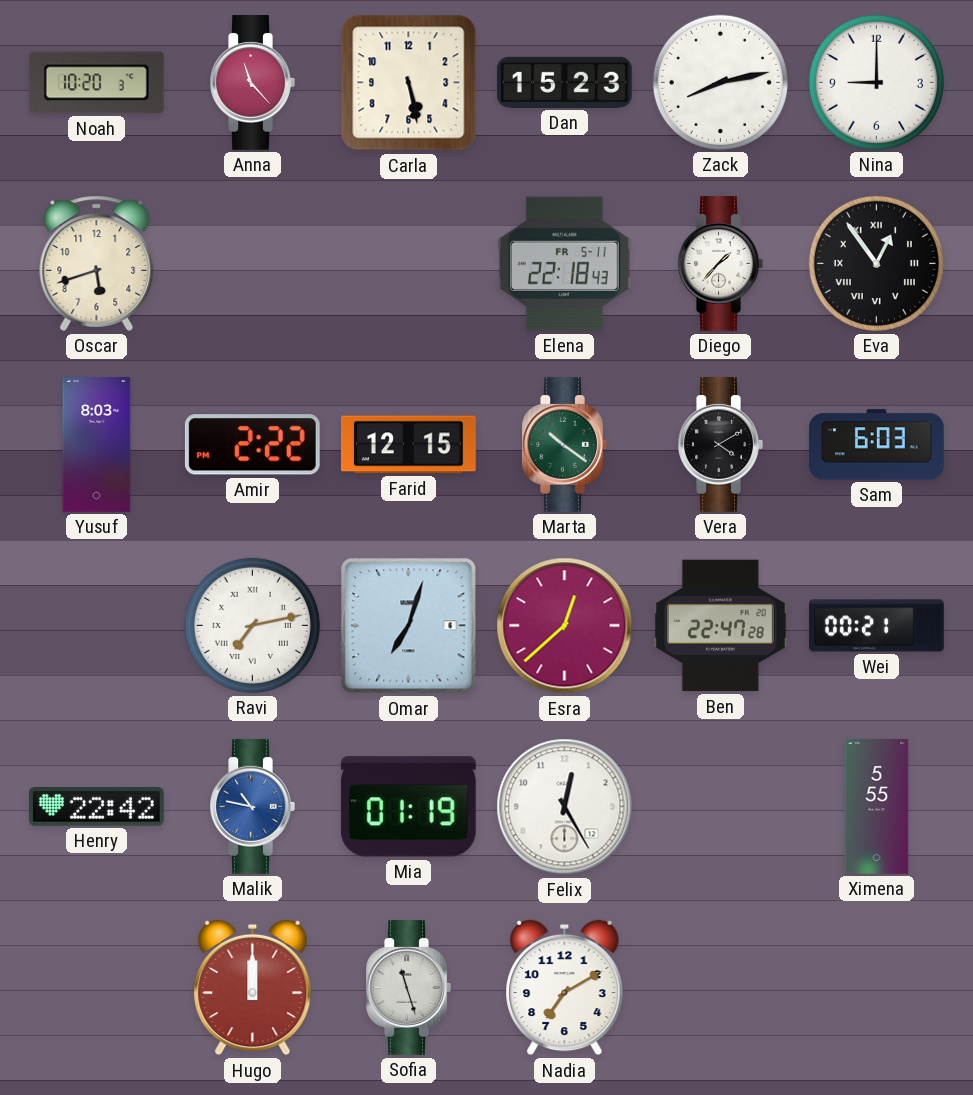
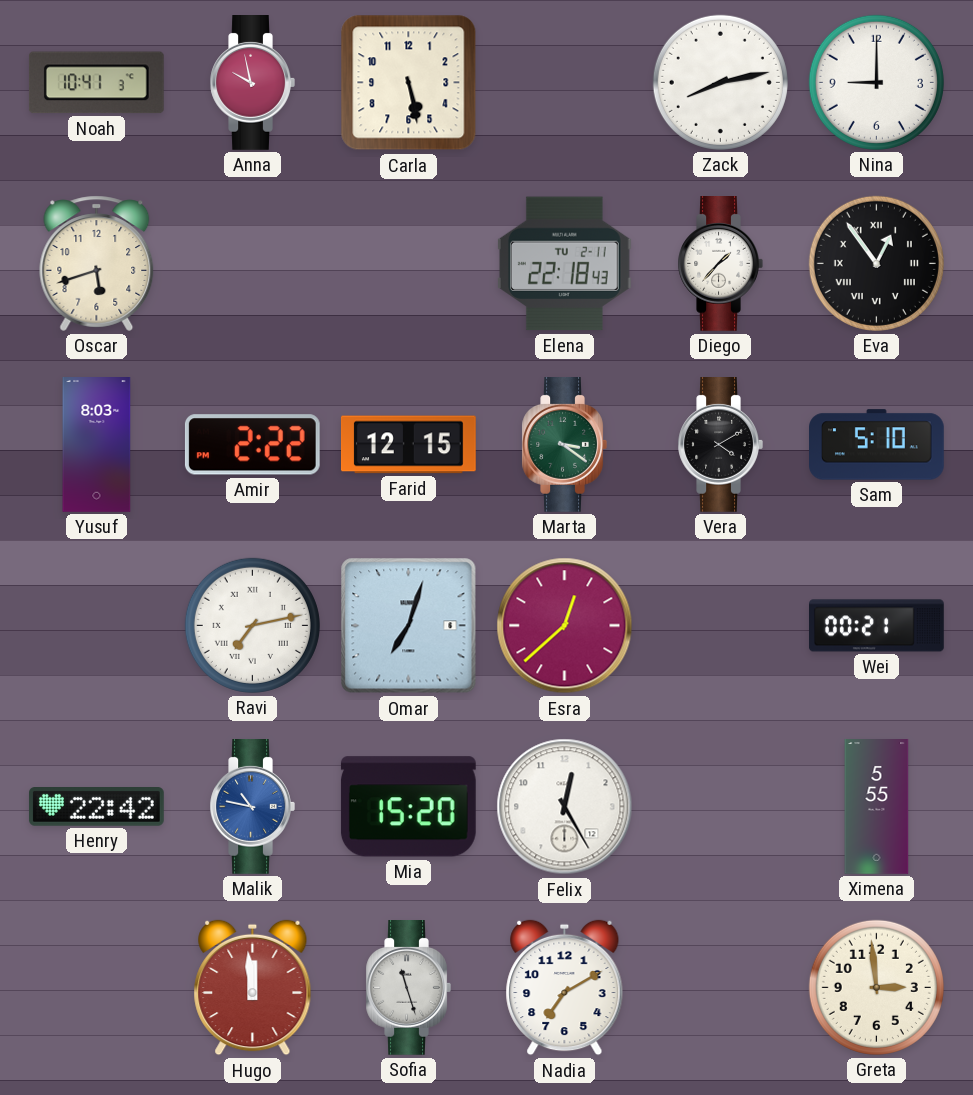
Noah: 10:20 -> 10:41 (96, 83)
Anna: 11:23 -> 9:58 (252, 83)
Dan: 15:23 -> none (564, 82)
Elena date: FR 5-11 -> TU 2-11 (564, 264)
Marta: 10:21 -> 3:21 (564, 445)
Sam: 6:03 -> 5:10 (877, 445)
Ben: 22:47 -> none (720, 626)
Mia: 01:19 -> 15:20 (408, 807)
Hugo: 12:00 -> 11:59 (253, 988)
Greta: none -> 2:59 (876, 987)
